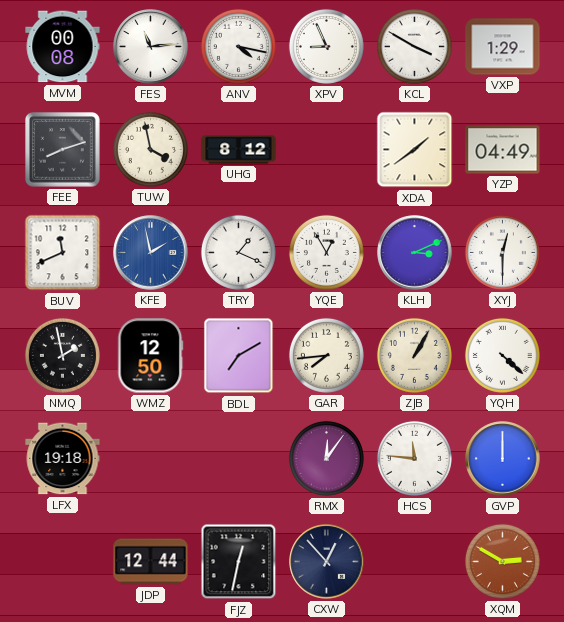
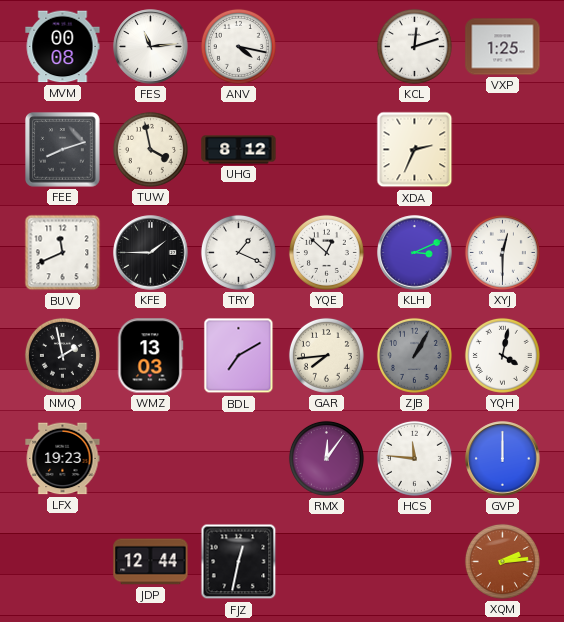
XPV: 8:56 -> none (326, 46)
KCL: 3:50 -> 12:12 (414, 46)
VXP: 1:29 -> 1:25 (503, 47)
XDA: 1:39 -> 2:34 (415, 150)
YZP: 04:49 -> none (503, 150)
KFE: 1:58 -> 1:45 (151, 253)
KFE dial: blue -> black (151, 253)
YQE: 12:55 -> 12:52 (326, 252)
WMZ: 12:50 -> 13:03 (151, 356)
ZJB dial: cream -> grey (414, 355)
YQH: 4:22 -> 4:02 (502, 355)
LFX: 19:18 -> 19:23 (63, 459)
CXW: 12:53 -> none (327, 562)
XQM: 2:50 -> 2:14 (502, 561)
